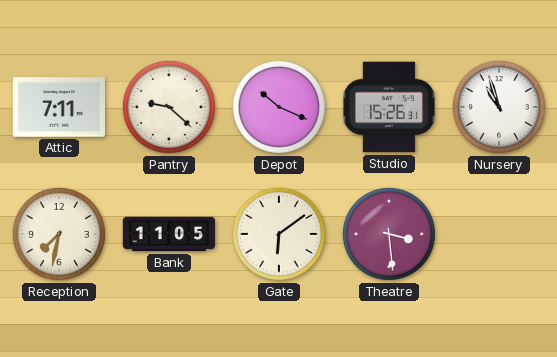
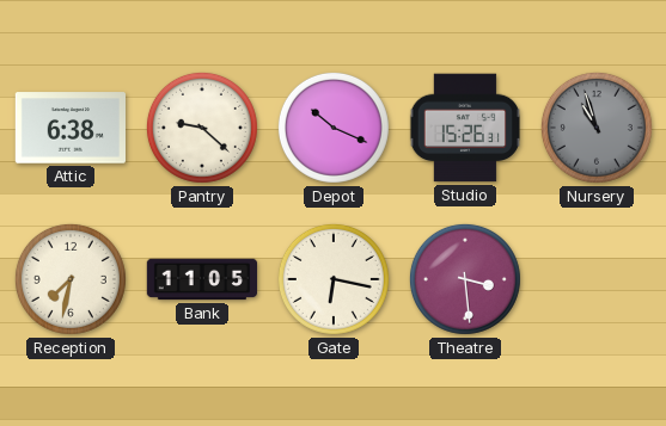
Attic: 7:11 -> 6:38 (69, 128)
Nursery dial: white -> grey (597, 128)
Gate: 6:09 -> 6:17 (334, 279)
